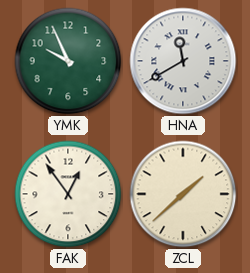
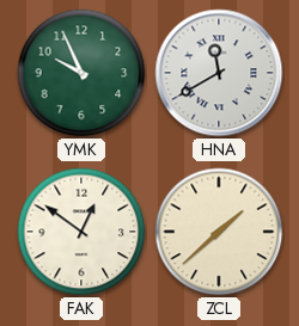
FAK: 12:54 -> 12:51 (81, 232)
